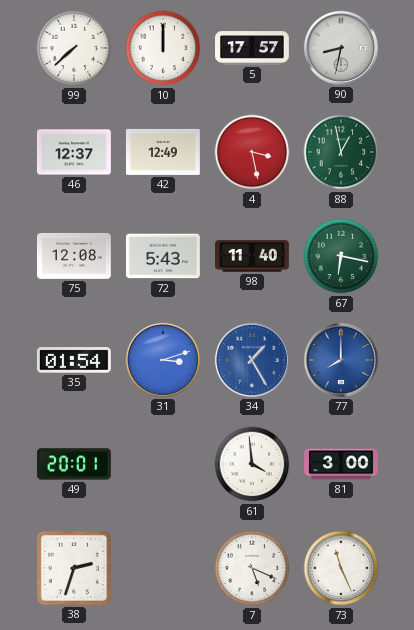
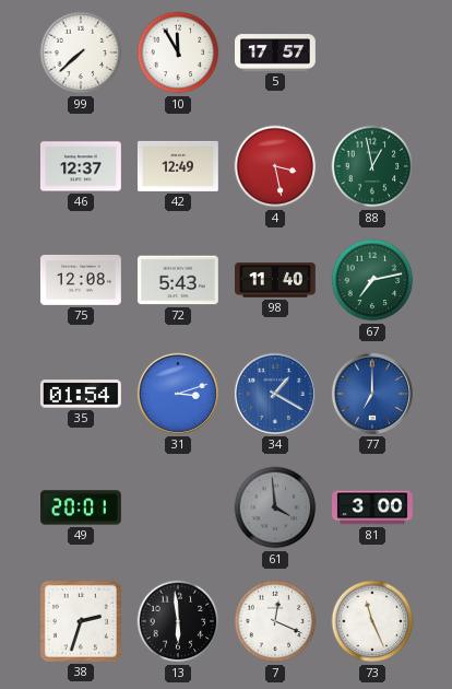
10: 12:00 -> 11:55 (178, 52)
90: 8:32 -> none (341, 48)
67: 6:17 -> 7:13 (372, 280)
34: 1:25 -> 1:20 (275, 394)
77: 8:00 -> 7:00 (372, 394)
61 dial: white -> grey (275, 507)
13: none -> 5:59 (178, 621)
7: 5:19 -> 12:19 (275, 621)
